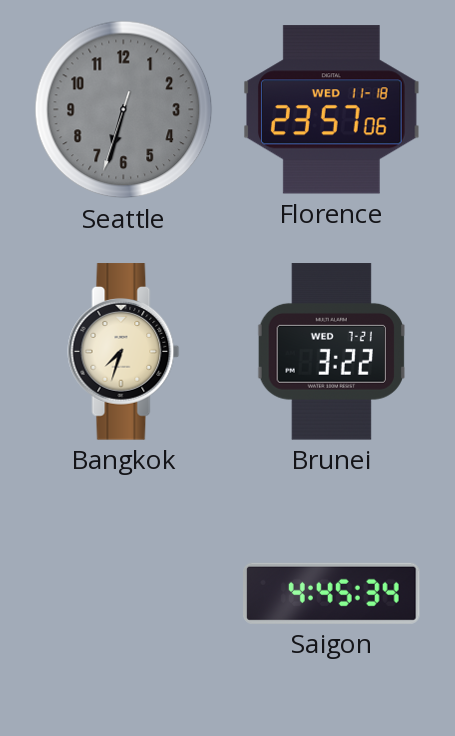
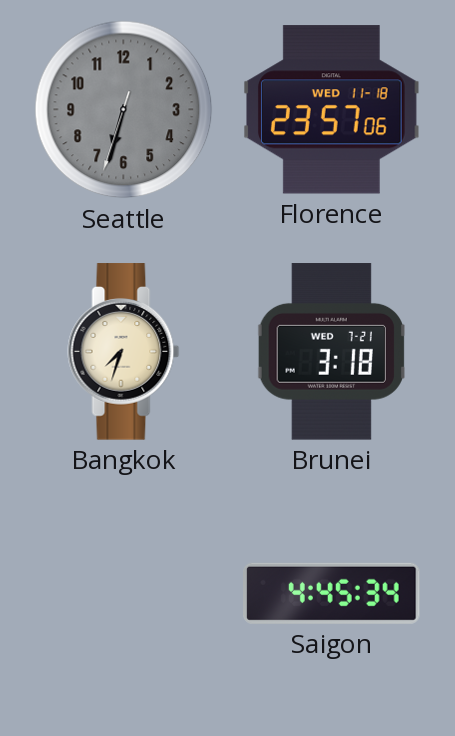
Brunei: 3:22 -> 3:18 (331, 352)
